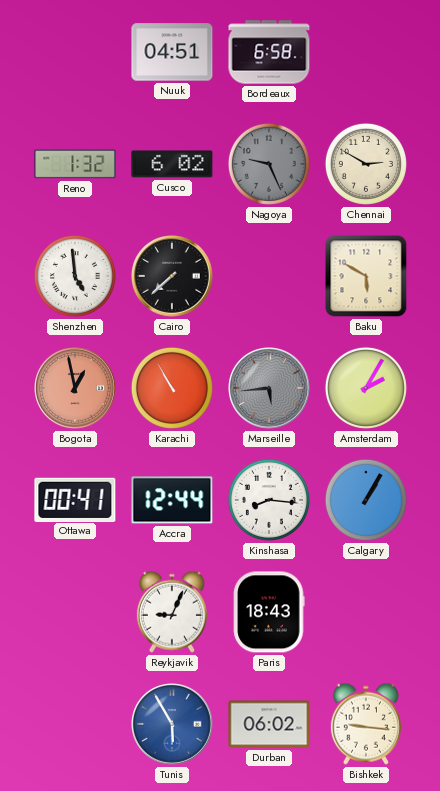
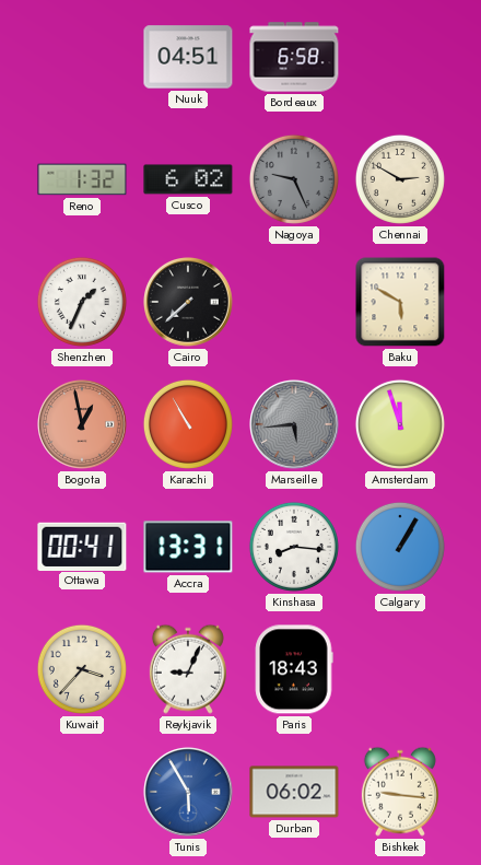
Shenzhen: 4:59 -> 1:34 (82, 302)
Amsterdam: 2:05 -> 11:57 (400, 424)
Accra: 12:44 -> 13:31 (188, 547)
Kuwait: none -> 3:37 (82, 669)
